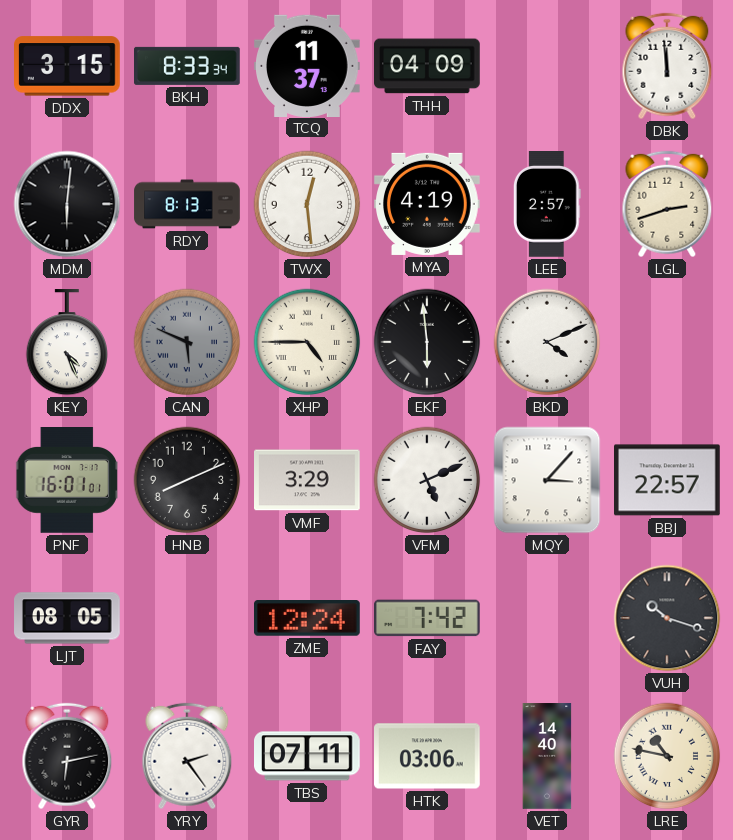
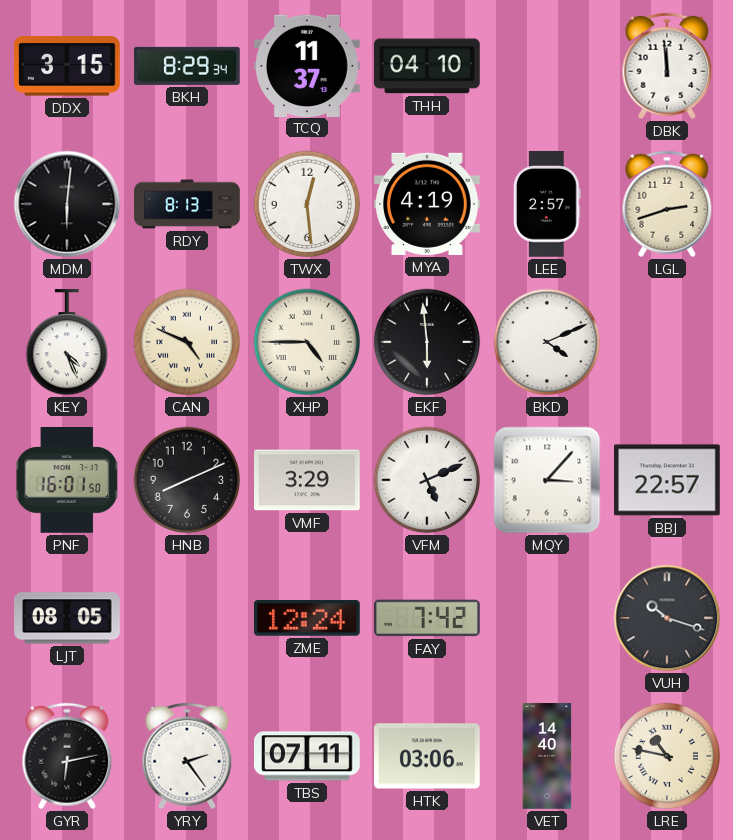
BKH: 8:33 -> 8:29 (188, 66)
THH: 04:09 -> 04:10 (428, 66)
CAN: 5:49 -> 4:49 (187, 342)
CAN dial: grey -> cream (187, 342)
PNF: 16:01:01 -> 16:01:50 (67, 481)
